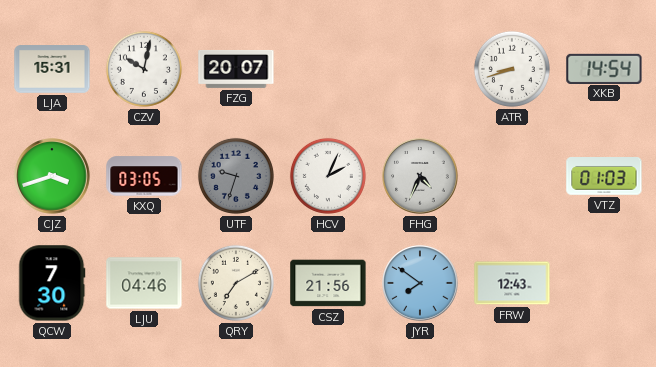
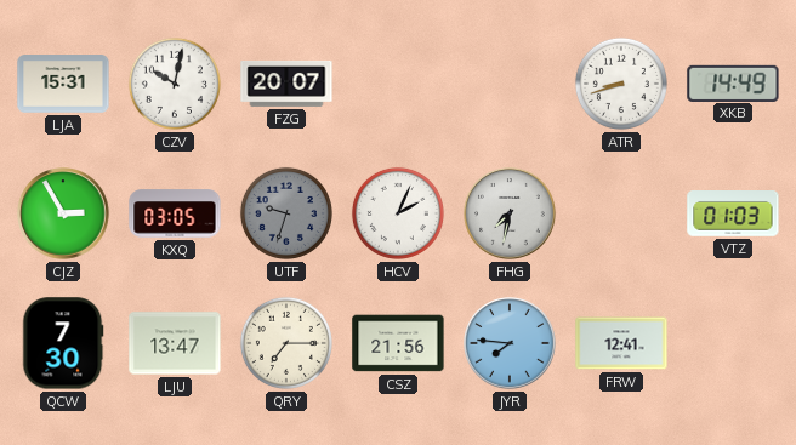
XKB: 14:54 -> 14:49 (733, 82)
CJZ: 3:42 -> 2:55 (63, 213)
FHG: 4:34 -> 7:32 (510, 213)
LJU: 04:46 -> 13:47 (175, 343)
QRY: 7:10 -> 7:15 (286, 343)
JYR: 7:51 -> 7:46 (510, 343)
FRW: 12:43 -> 12:41 (621, 343)
